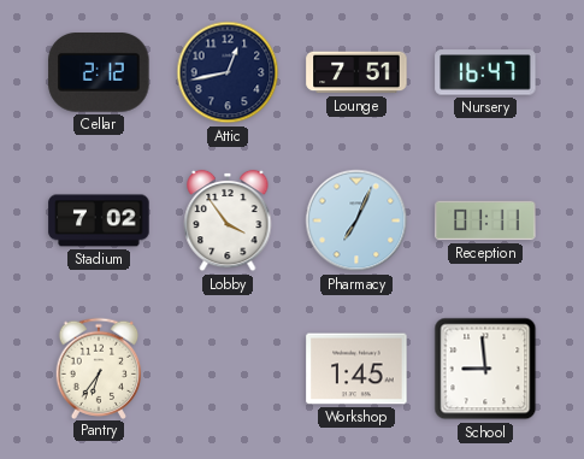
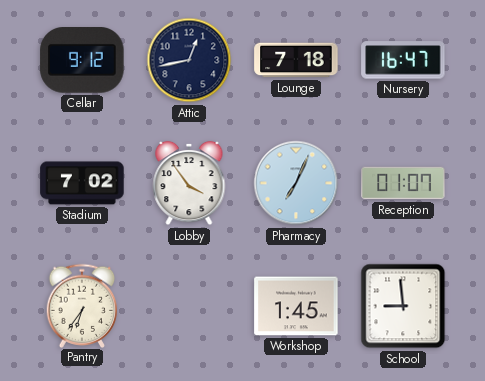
Cellar: 2:12 -> 9:12 (82, 61)
Lounge: 7:51 -> 7:18 (296, 60)
Reception: 01:11 -> 01:07 (403, 183)
